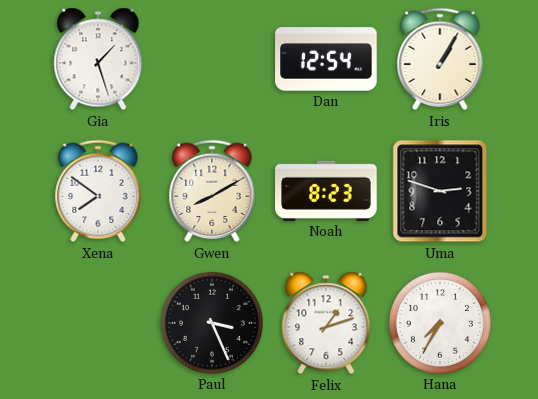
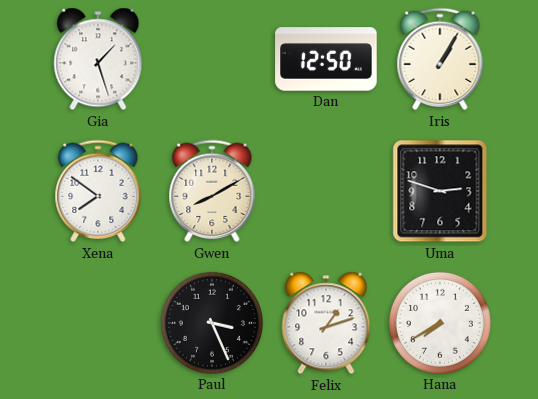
Dan: 12:54 -> 12:50 (326, 59)
Noah: 8:23 -> none (326, 191)
Hana: 7:35 -> 7:40 (440, 323)
